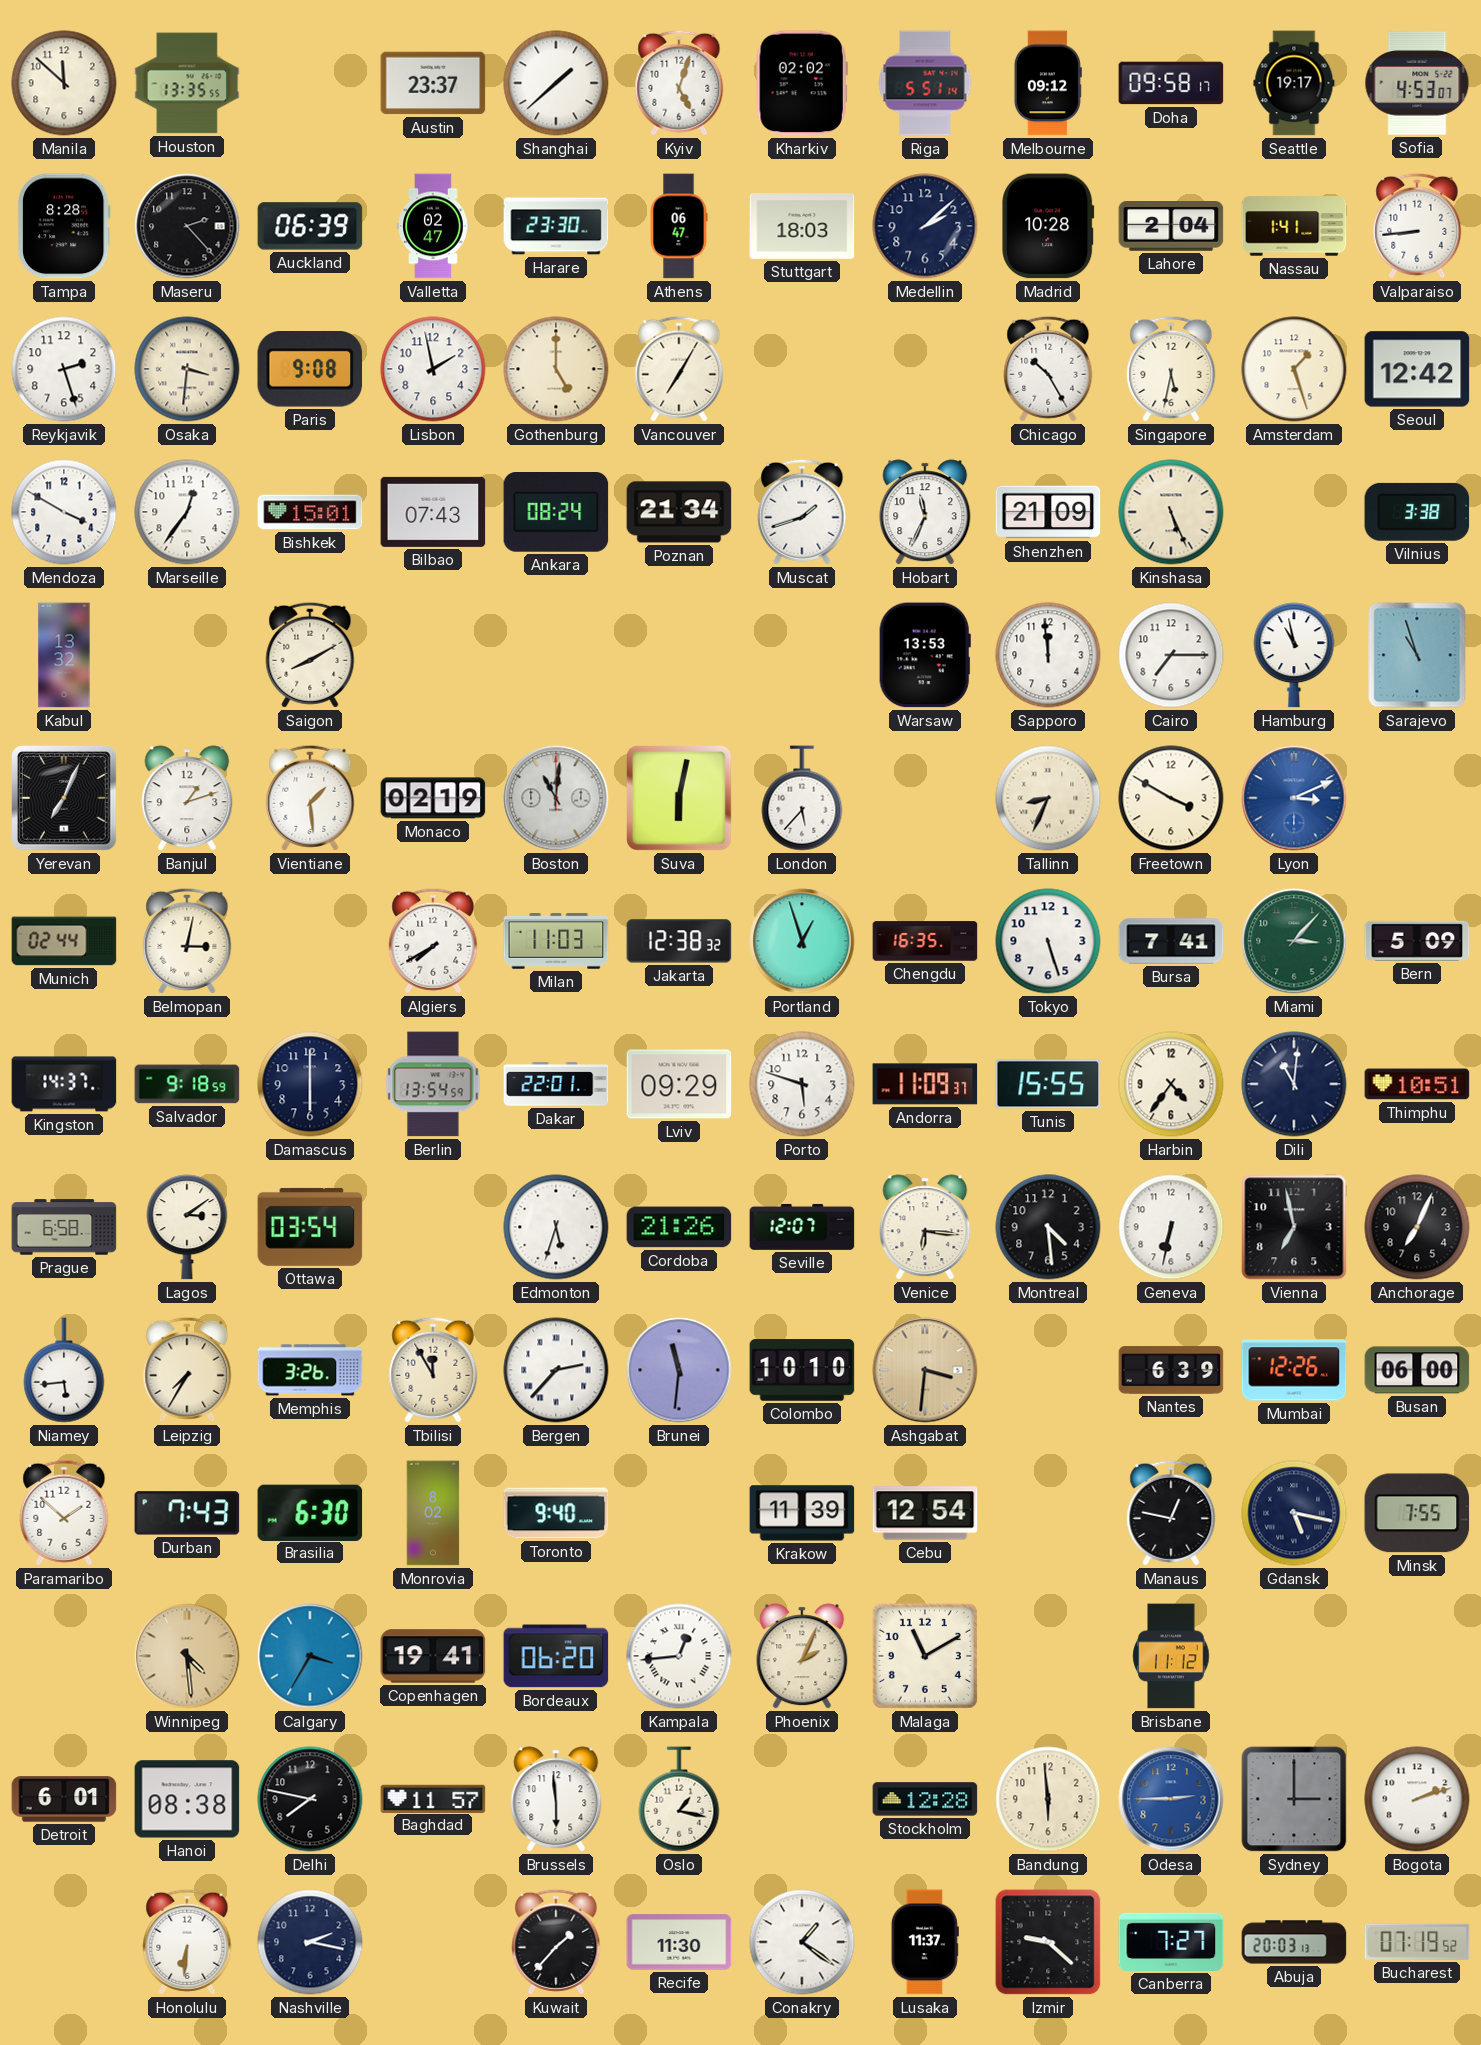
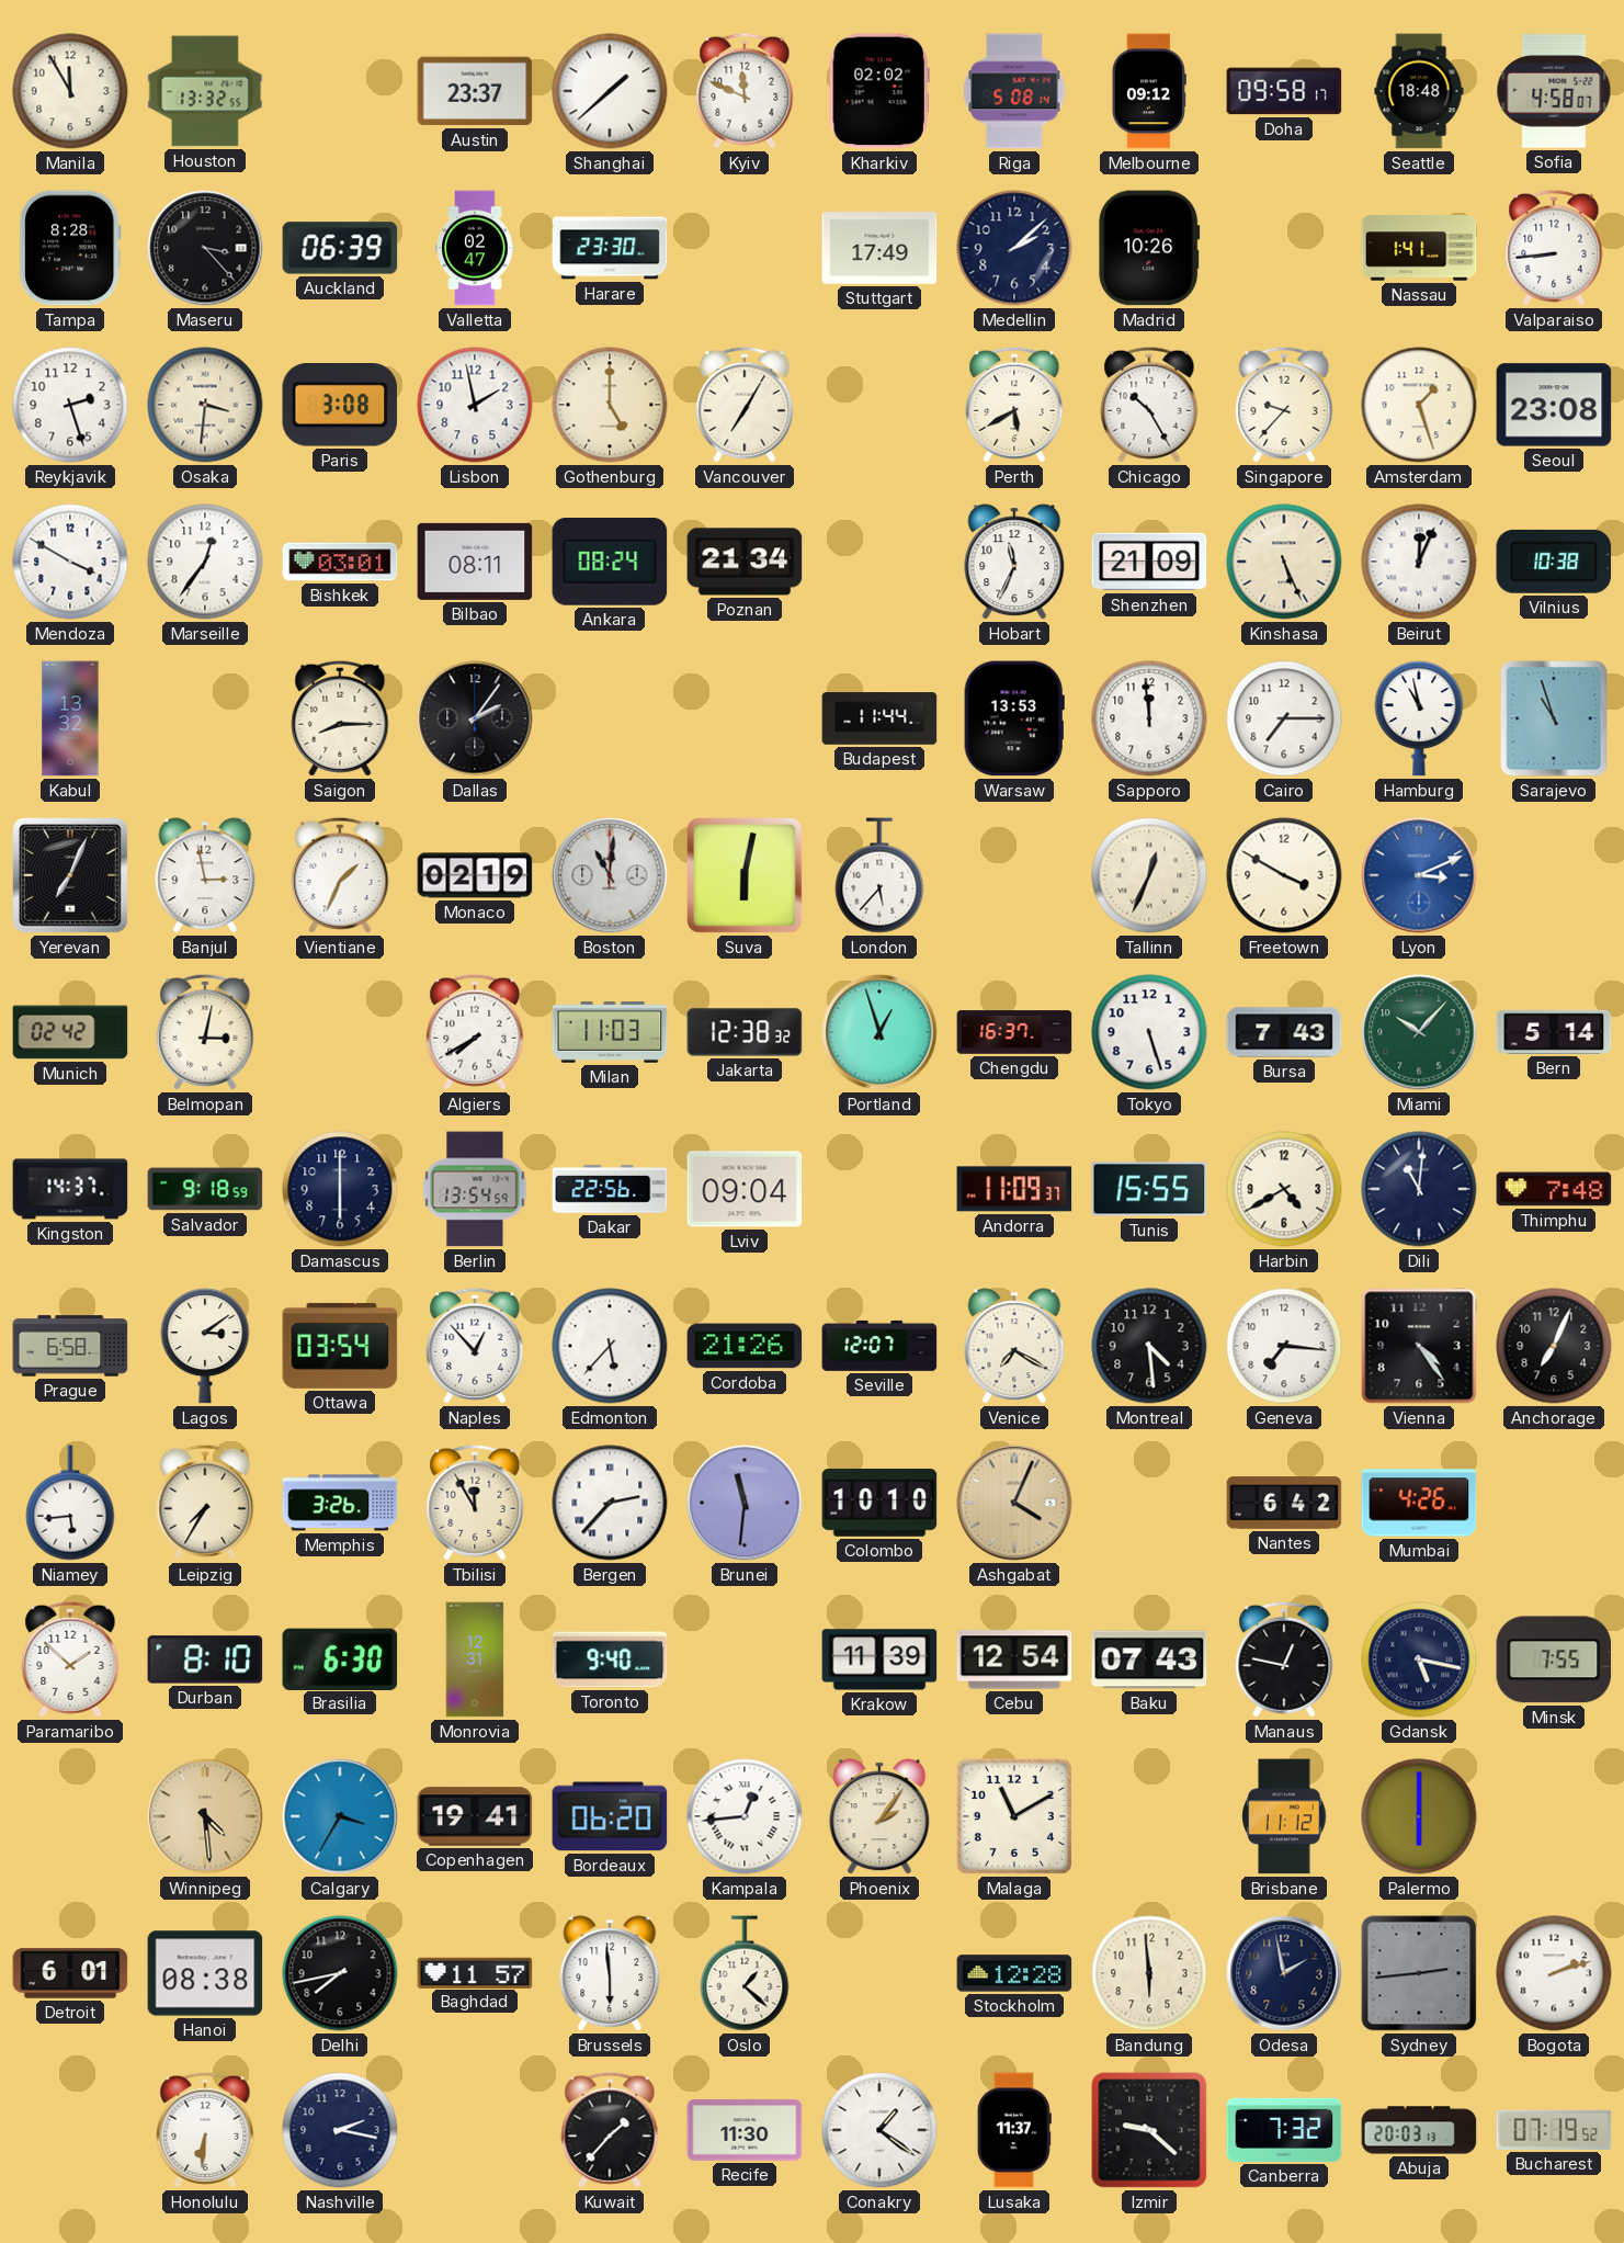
Manila: 11:52 -> 11:55 (70, 91)
Houston: 13:35 -> 13:32 (205, 91)
Kyiv: 5:03 -> 11:49 (745, 91)
Riga: 5:51 -> 5:08 (1014, 91)
Seattle: 19:17 -> 18:48 (1419, 91)
Sofia: 4:53 -> 4:58 (1554, 91)
Maseru: 2:23 -> 3:23 (205, 248)
Athens: 06:47 -> none (679, 226)
Stuttgart: 18:03 -> 17:49 (879, 249)
Madrid: 10:28 -> 10:26 (1149, 248)
Lahore: 2:04 -> none (1171, 227)
Paris: 9:08 -> 3:08 (340, 406)
Perth: none -> 5:40 (1014, 405)
Singapore: 5:32 -> 9:37 (1284, 405)
Seoul: 12:42 -> 23:08 (1554, 405)
Bishkek: 15:01 -> 03:01 (340, 562)
Bilbao: 07:43 -> 08:11 (475, 562)
Muscat: 1:42 -> none (802, 512)
Beirut: none -> 12:04 (1419, 562)
Vilnius: 3:38 -> 10:38 (1554, 562)
Saigon: 8:10 -> 8:15 (340, 718)
Dallas: none -> 2:06 (475, 718)
Budapest: none -> 11:44 (879, 718)
Banjul: 1:12 -> 2:58 (205, 875)
Vientiane: 1:29 -> 1:34 (340, 875)
Tallinn: 8:34 -> 12:34 (1149, 875)
Munich: 02:44 -> 02:42 (70, 1032)
Chengdu: 16:35 -> 16:37 (1014, 1032)
Bursa: 7:41 -> 7:43 (1284, 1032)
Miami: 3:07 -> 10:07 (1419, 1032)
Bern: 5:09 -> 5:14 (1554, 1032)
Dakar: 22:01 -> 22:56 (610, 1189)
Lviv: 09:29 -> 09:04 (745, 1189)
Porto: 5:48 -> none (802, 1084)
Harbin: 4:36 -> 4:40 (1284, 1189)
Thimphu: 10:51 -> 7:48 (1554, 1189)
Naples: none -> 12:53 (475, 1346)
Edmonton: 5:33 -> 5:37 (610, 1346)
Venice: 6:16 -> 7:20 (1014, 1346)
Geneva: 6:32 -> 7:16 (1284, 1346)
Vienna: 6:58 -> 4:24 (1419, 1346)
Ashgabat: 3:31 -> 4:04 (1014, 1503)
Nantes: 6:39 -> 6:42 (1284, 1503)
Mumbai: 12:26 -> 4:26 (1419, 1503)
Busan: 06:00 -> none (1417, 1370)
Durban: 7:43 -> 8:10 (205, 1659)
Monrovia: 8:02 -> 12:31 (475, 1659)
Baku: none -> 07:43 (1149, 1659)
Phoenix: 2:04 -> 2:06 (879, 1816)
Palermo: none -> 6:00 (1419, 1816)
Delhi: 7:47 -> 7:43 (340, 1973)
Oslo: 1:17 -> 1:22 (745, 1973)
Odesa: 2:45 -> 1:58 (1284, 1973)
Odesa dial: blue -> navy (1284, 1973)
Sydney: 3:00 -> 2:44 (1419, 1973)
Canberra: 7:27 -> 7:32 (1284, 2130)
